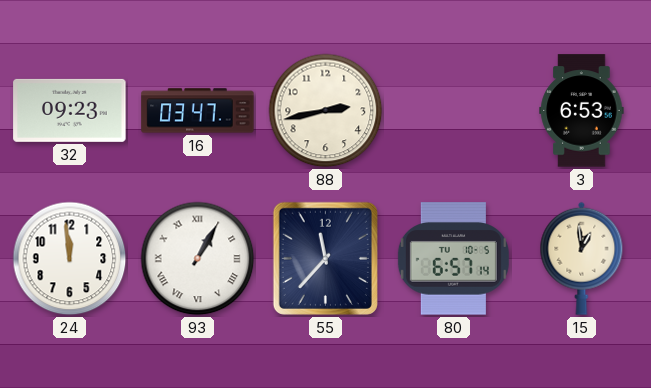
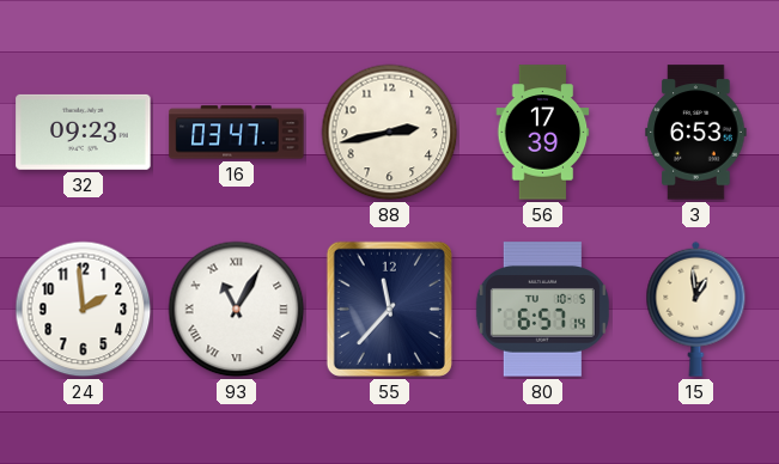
56: none -> 17:39 (543, 133)
24: 11:59 -> 1:59 (84, 310)
93: 1:05 -> 11:05 (237, 310)
